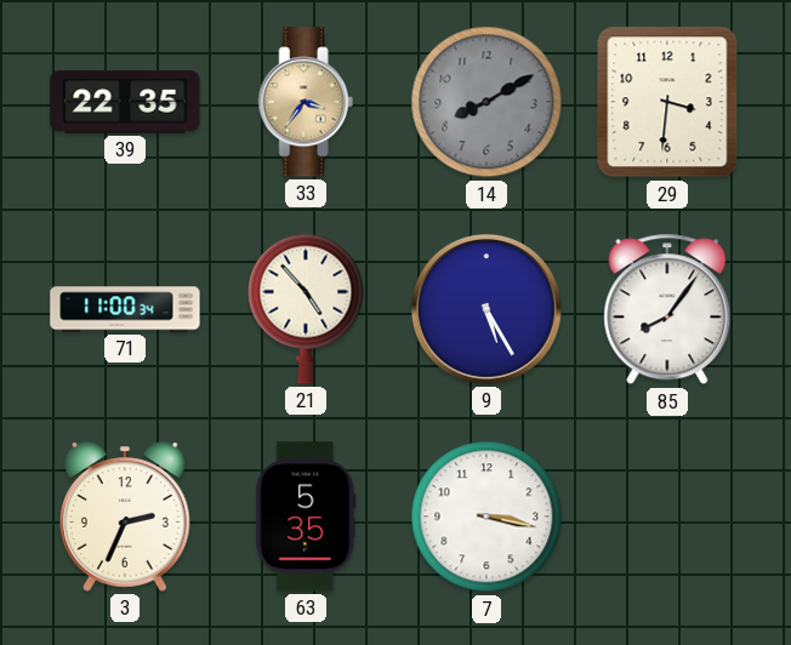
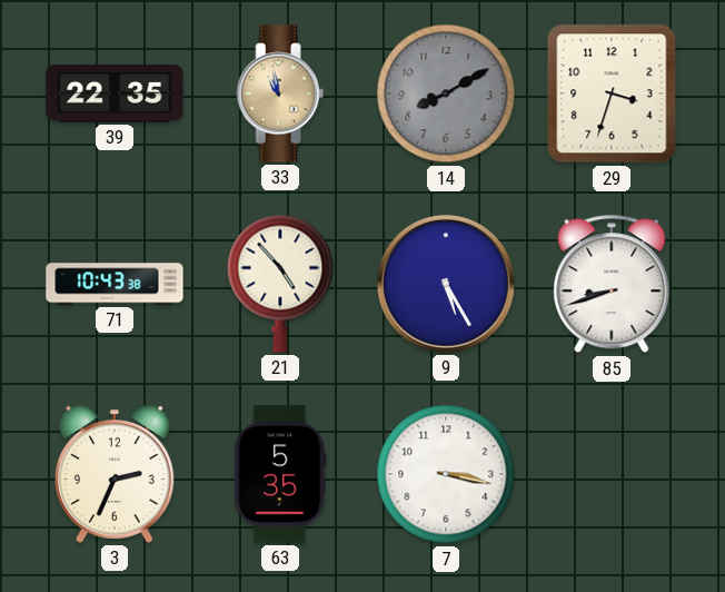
33: 3:36 -> 10:58 (280, 93)
29: 3:31 -> 3:33 (612, 93)
71: 11:00 -> 10:43 (115, 284)
85: 8:06 -> 8:42 (612, 284)
